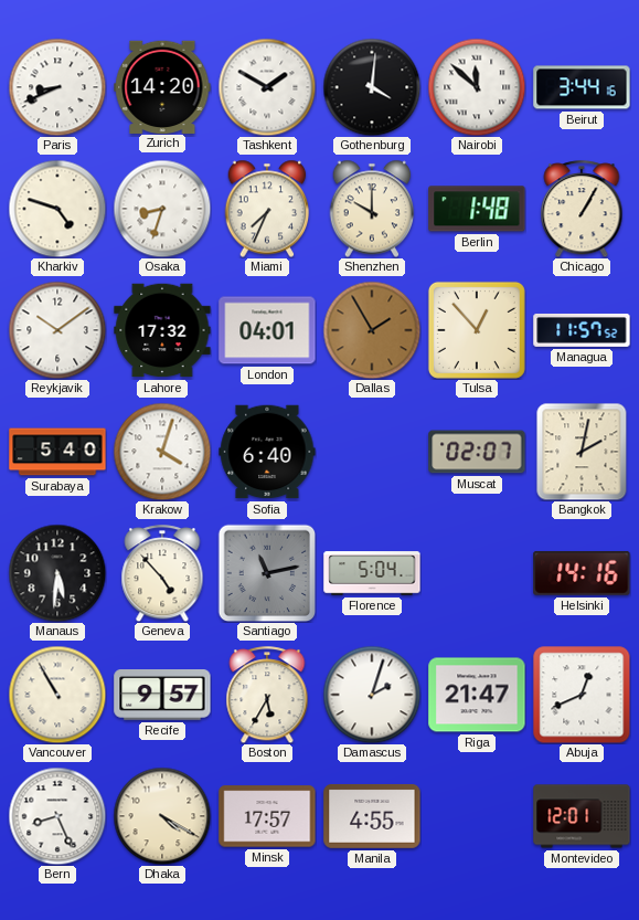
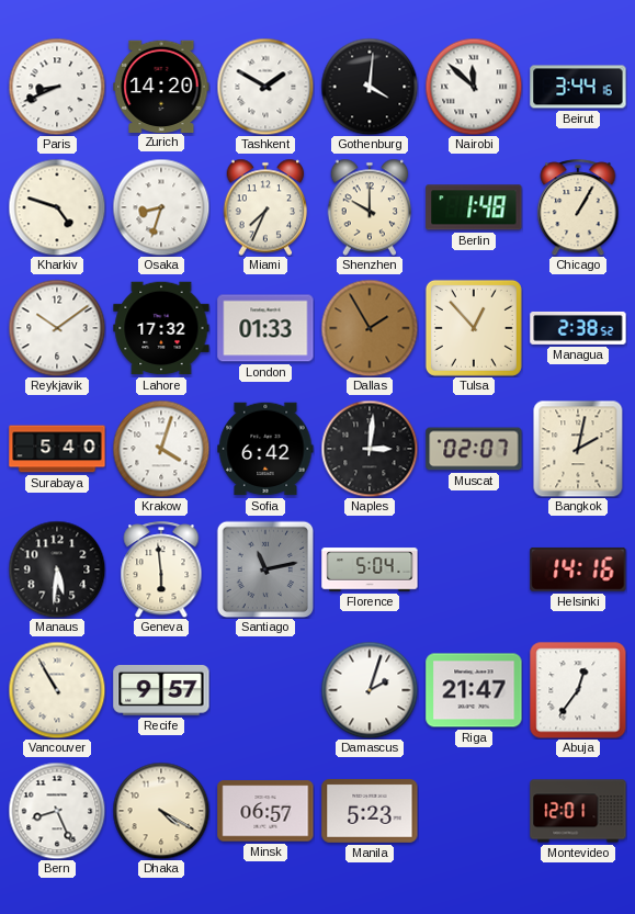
London: 04:01 -> 01:33 (265, 328)
Managua: 11:57 -> 2:38 (578, 328)
Sofia: 6:40 -> 6:42 (265, 449)
Naples: none -> 3:01 (370, 449)
Geneva: 4:53 -> 5:59 (161, 569)
Boston: 5:35 -> none (267, 695)
Abuja: 12:41 -> 12:36 (578, 690)
Minsk: 17:57 -> 06:57 (265, 811)
Manila: 4:55 -> 5:23 (370, 811)
